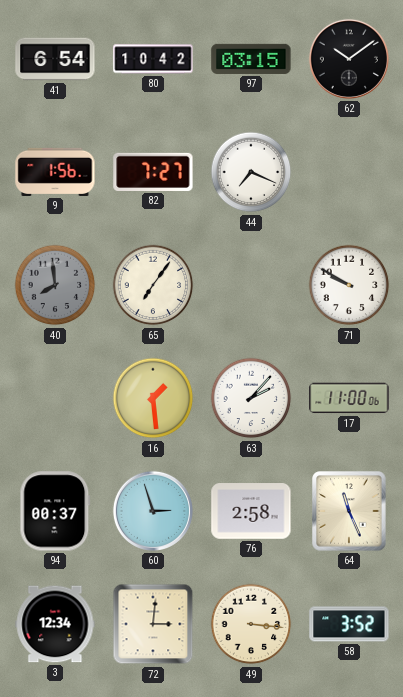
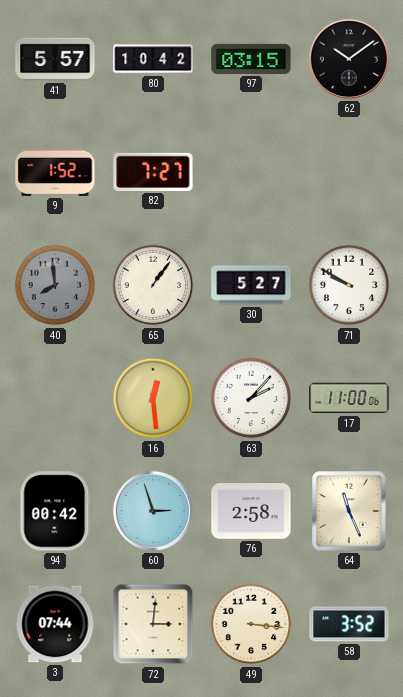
41: 6:54 -> 5:57 (55, 59)
9: 1:56 -> 1:52 (55, 172)
44: 7:19 -> none (251, 172)
65: 7:06 -> 1:06 (153, 285)
30: none -> 5:27 (251, 285)
16: 1:29 -> 12:29 (153, 398)
94: 00:37 -> 00:42 (55, 511)
3: 12:34 -> 07:44 (55, 624)
